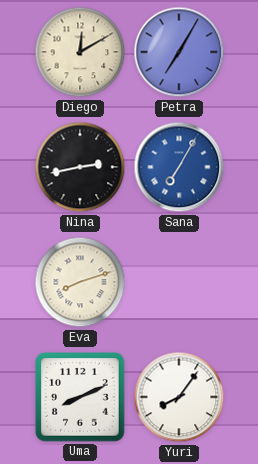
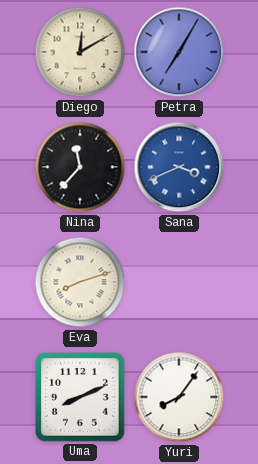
Nina: 2:43 -> 11:37 (80, 167)
Sana: 7:05 -> 3:41 (179, 167)
